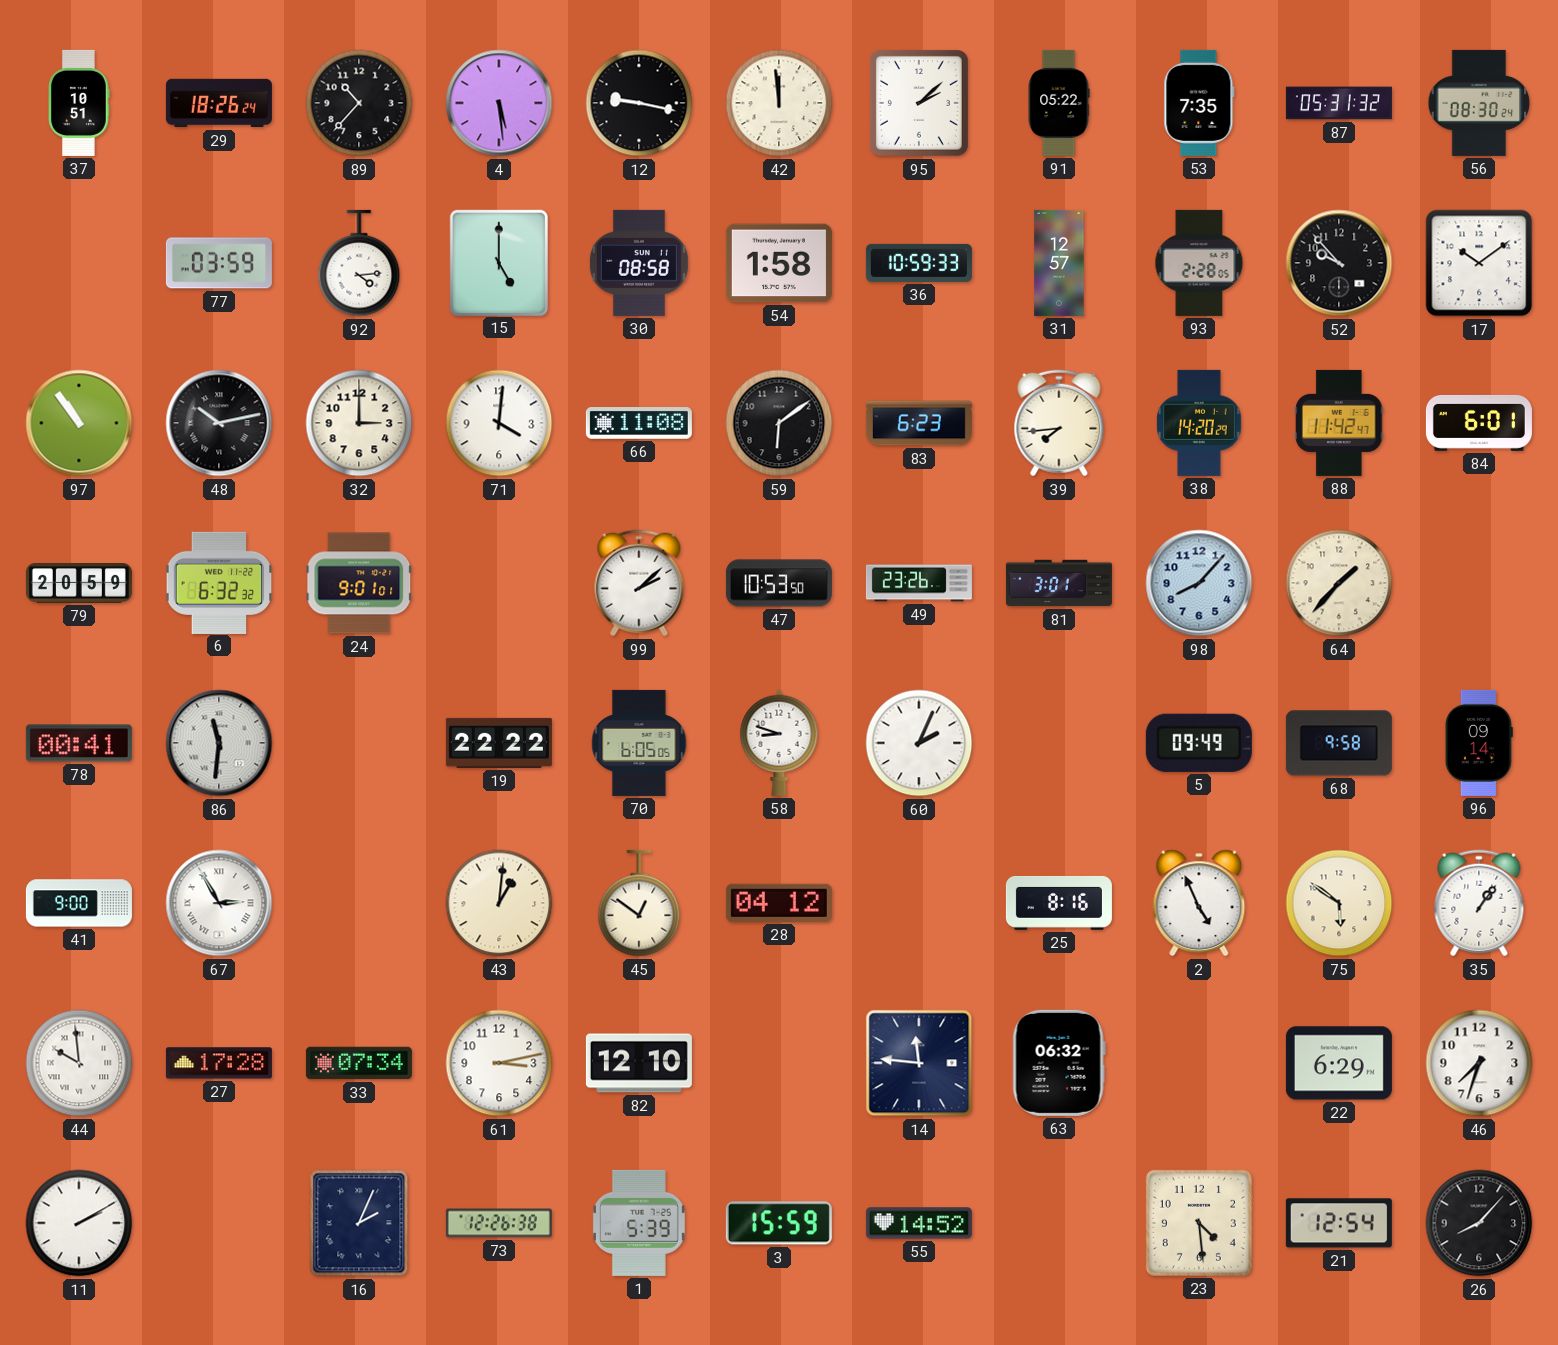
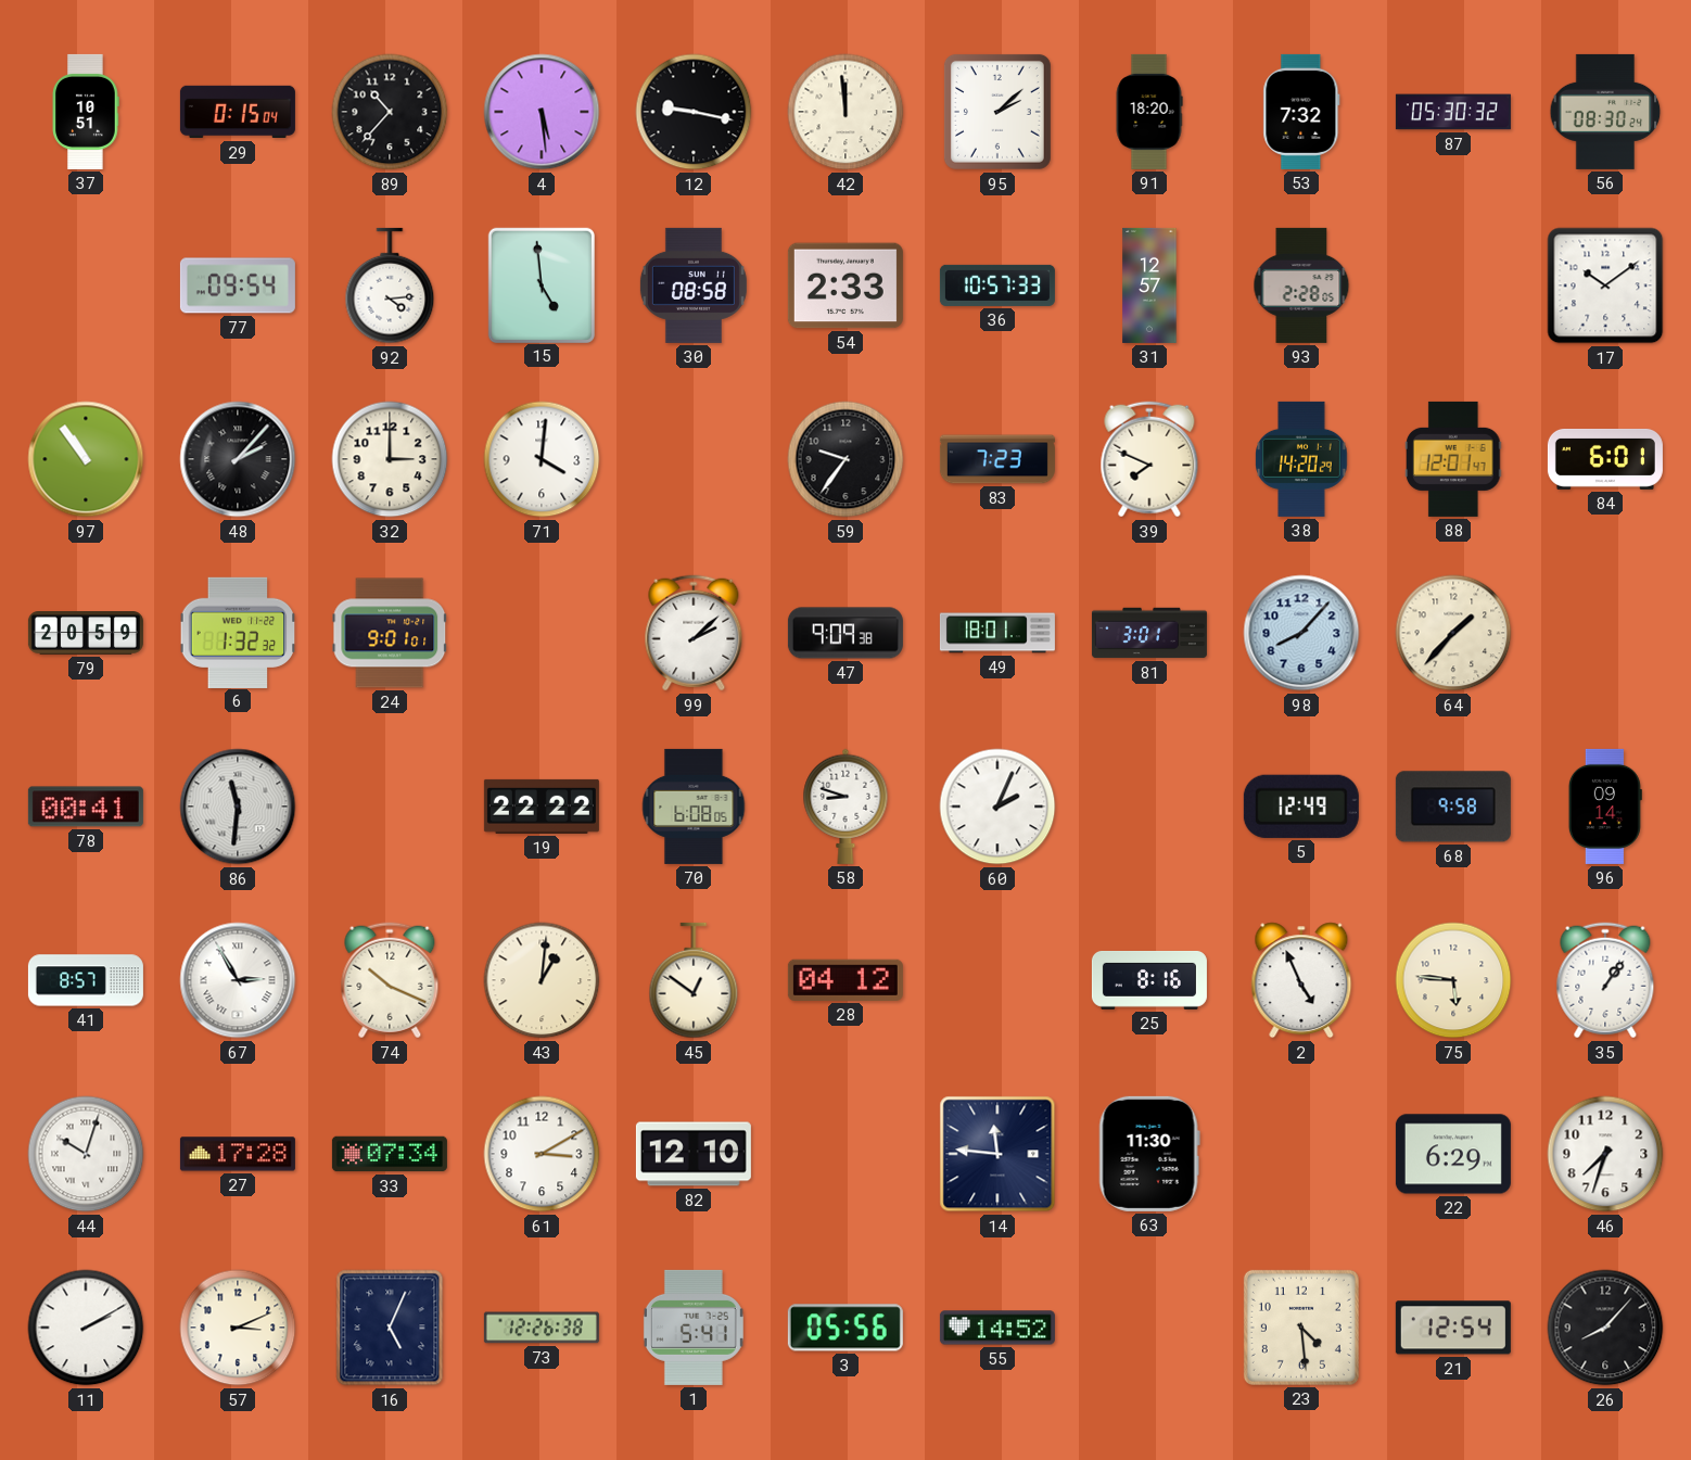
29: 18:26 -> 0:15 (238, 112)
91: 05:22 -> 18:20 (1149, 112)
53: 7:35 -> 7:32 (1301, 112)
87: 05:31 -> 05:30 (1453, 112)
77: 03:59 -> 09:54 (238, 285)
15: 5:00 -> 4:59 (541, 284)
54: 1:58 -> 2:33 (846, 285)
36: 10:59 -> 10:57 (997, 285)
52: 9:53 -> none (1339, 263)
48: 10:13 -> 2:07 (238, 459)
66: 11:08 -> none (639, 424)
59: 6:09 -> 9:36 (846, 459)
83: 6:23 -> 7:23 (997, 459)
39: 7:44 -> 7:49 (1149, 459)
88: 11:42 -> 12:01 (1454, 459)
6: 6:32 -> 1:32 (238, 632)
47: 10:53 -> 9:09 (846, 633)
49: 23:26 -> 18:01 (997, 633)
70: 6:05 -> 6:08 (694, 807)
5: 09:49 -> 12:49 (1301, 807)
41: 9:00 -> 8:57 (86, 980)
74: none -> 10:19 (390, 980)
75: 5:51 -> 5:46 (1453, 980)
44: 9:59 -> 10:03 (86, 1154)
61: 3:13 -> 3:10 (542, 1154)
63: 06:32 -> 11:30 (1149, 1154)
57: none -> 3:11 (238, 1328)
16: 2:04 -> 5:04 (390, 1328)
1: 5:39 -> 5:41 (694, 1328)
3: 15:59 -> 05:56 (846, 1328)
